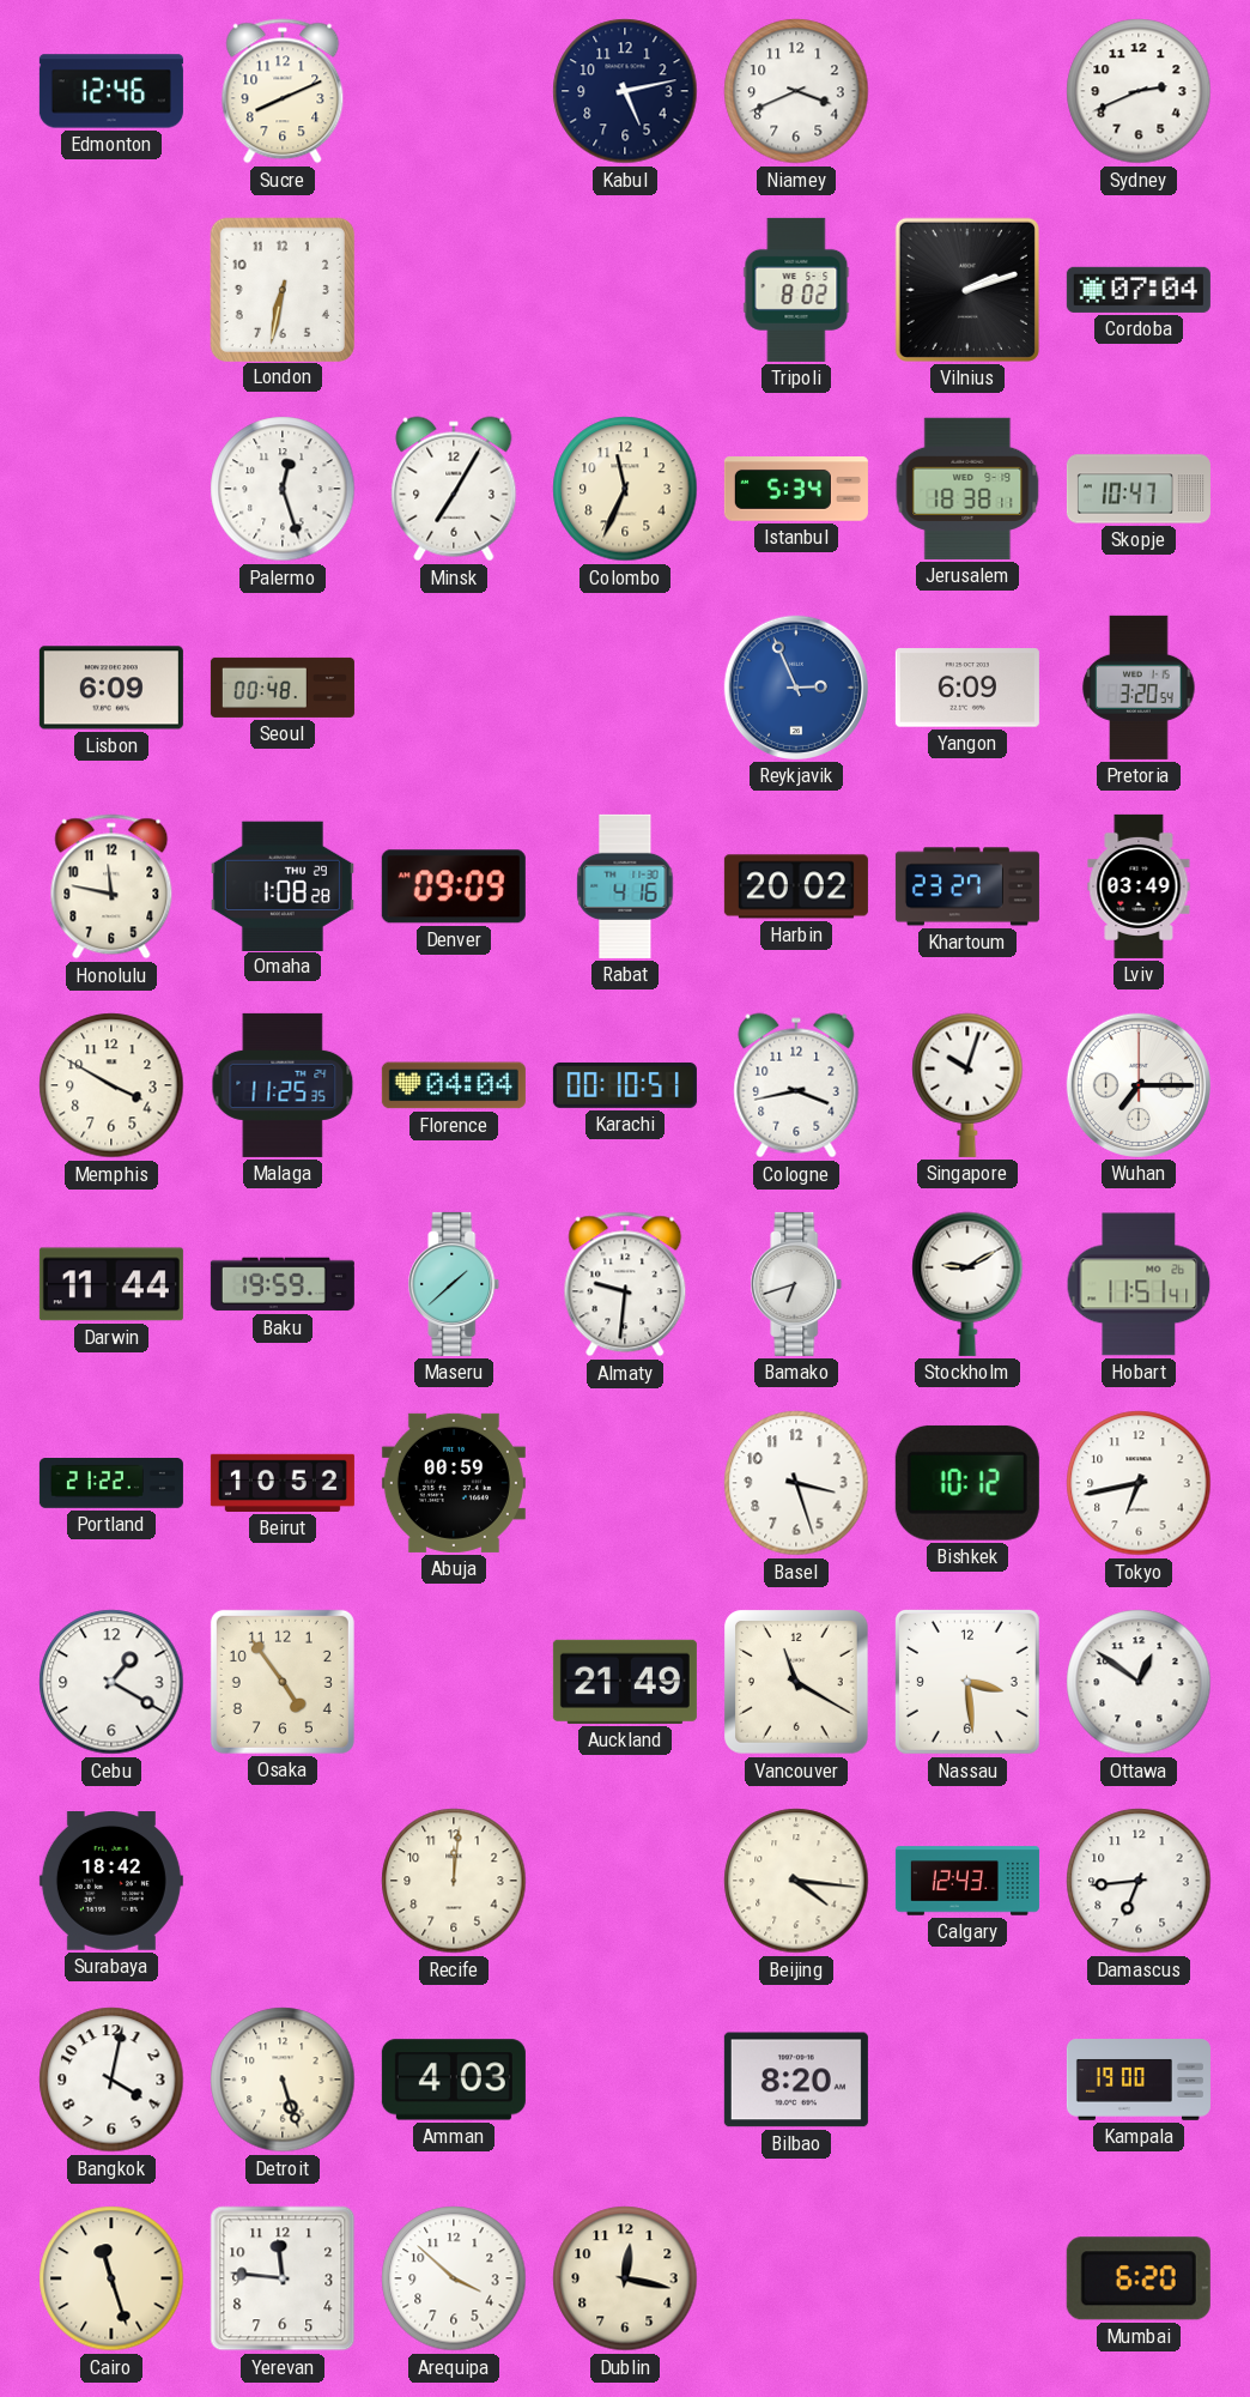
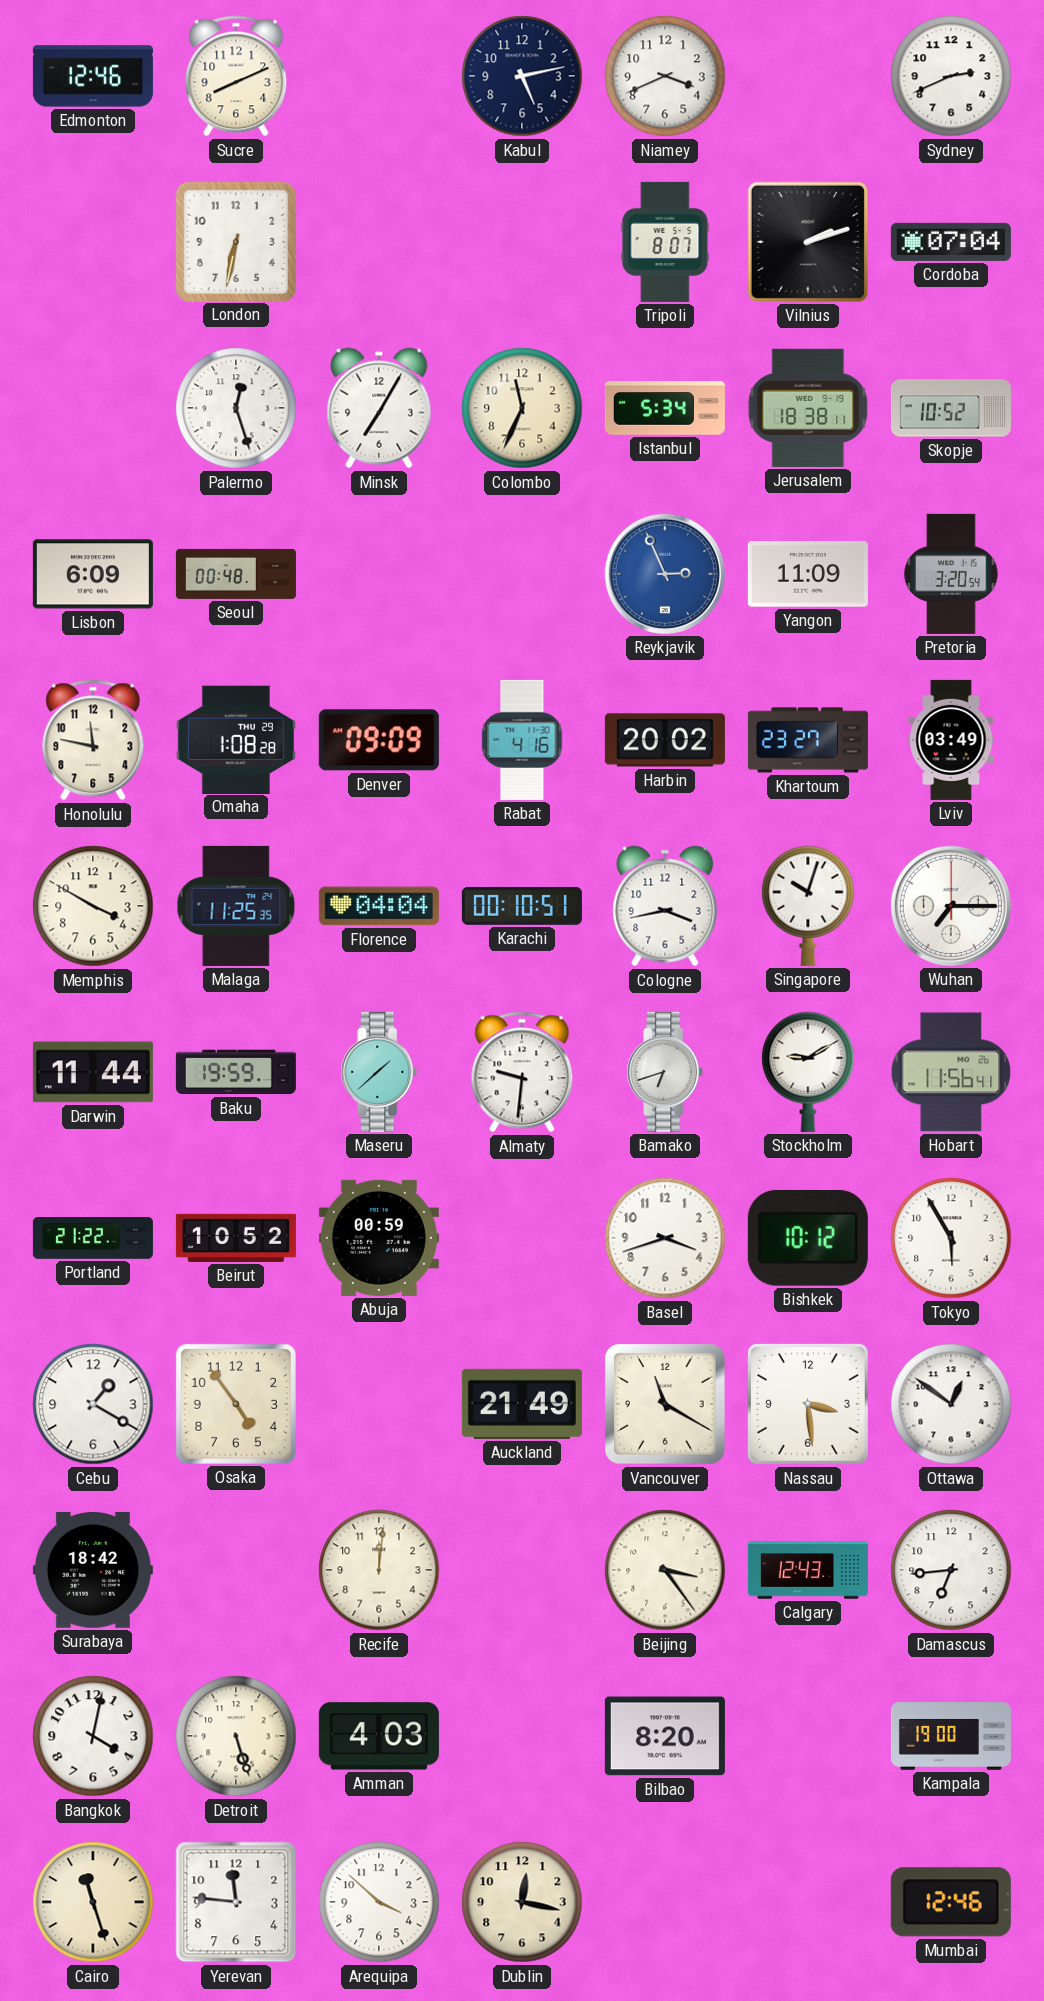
Tripoli: 8:02 -> 8:07 (665, 242)
Skopje: 10:47 -> 10:52 (951, 408)
Yangon: 6:09 -> 11:09 (808, 574)
Hobart: 11:51 -> 11:56 (951, 1072)
Basel: 3:27 -> 3:42 (665, 1238)
Tokyo: 6:43 -> 5:55 (951, 1238)
Beijing: 4:16 -> 3:24 (665, 1570)
Mumbai: 6:20 -> 12:46 (951, 1902)
